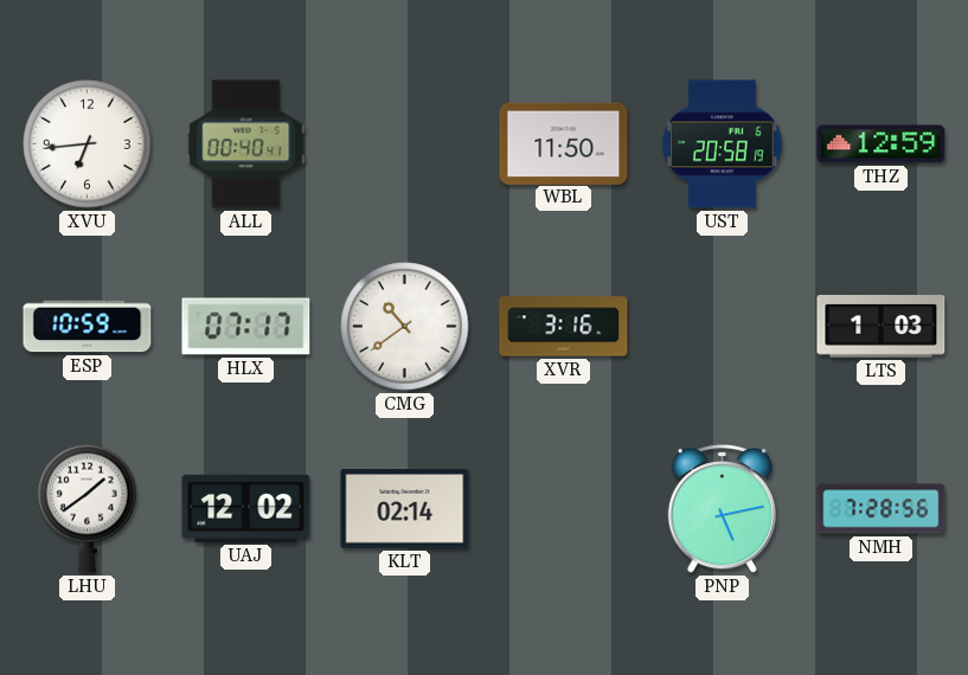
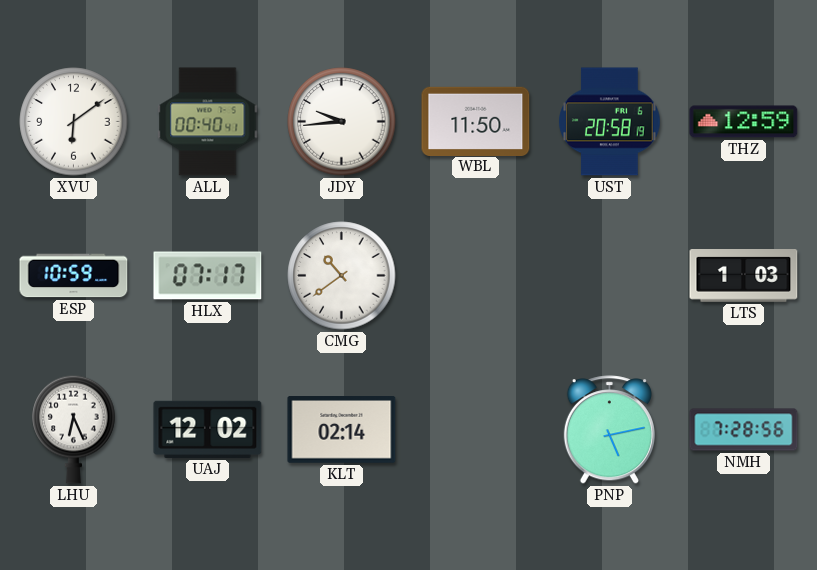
XVU: 6:44 -> 6:09 (74, 122)
JDY: none -> 9:44 (342, 122)
XVR: 3:16 -> none (564, 327)
LHU: 1:39 -> 6:26 (74, 429)
